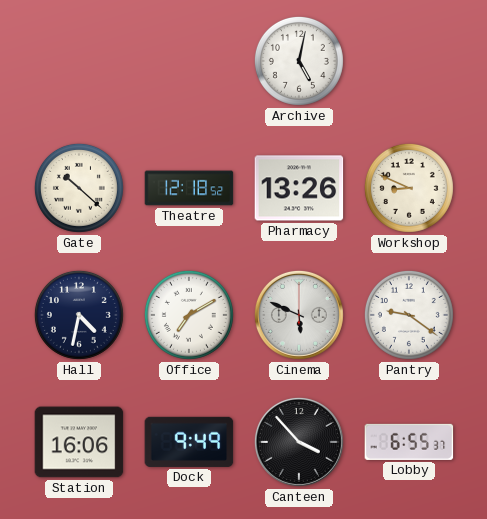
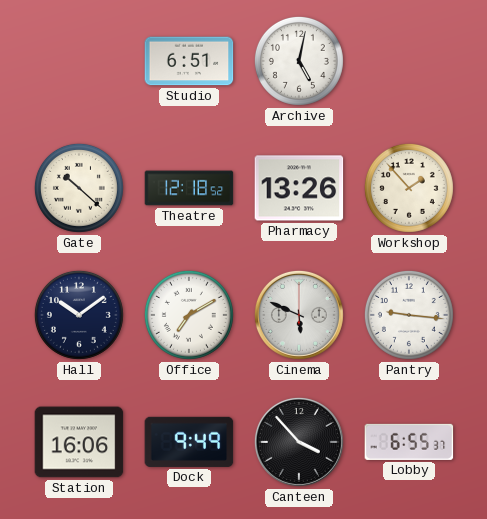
Studio: none -> 6:51 (189, 61)
Workshop: 8:49 -> 1:53 (409, 188)
Hall: 4:32 -> 10:09 (79, 315)
Pantry: 9:21 -> 9:16 (409, 315)
